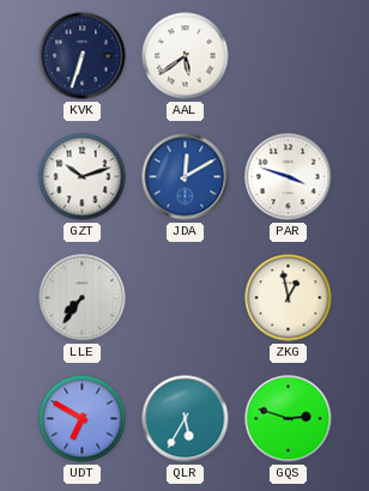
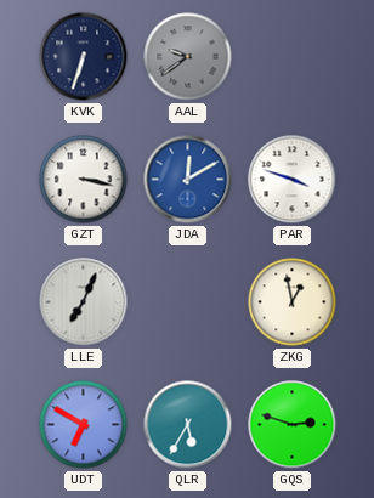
AAL: 5:39 -> 9:39 (188, 57)
AAL dial: white -> grey (188, 57)
GZT: 10:12 -> 3:17 (84, 180)
LLE: 7:36 -> 7:04 (84, 302)
